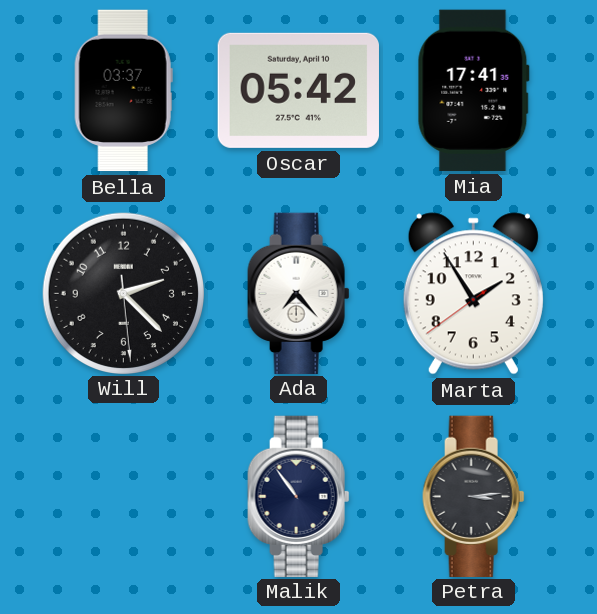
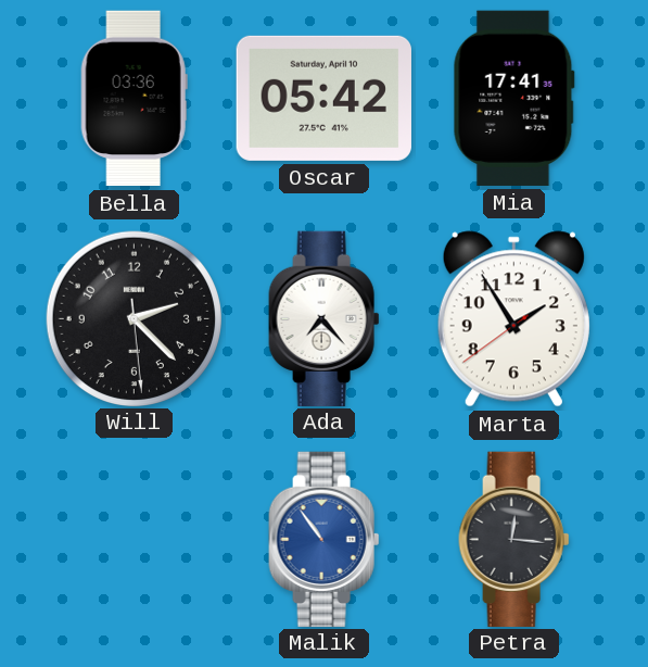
Bella: 03:37 -> 03:36 (134, 99)
Malik dial: navy -> blue (325, 539)
Petra: 3:14 -> 12:16 (514, 539)
